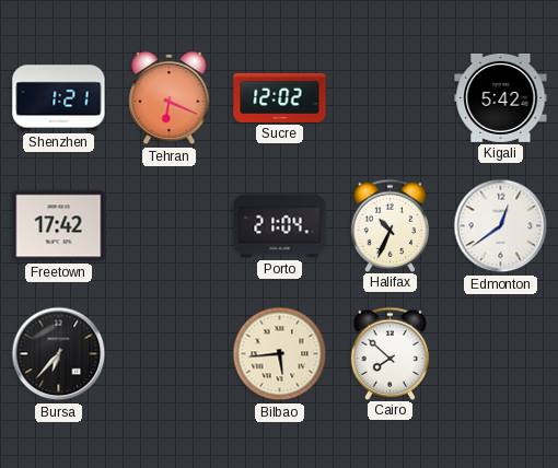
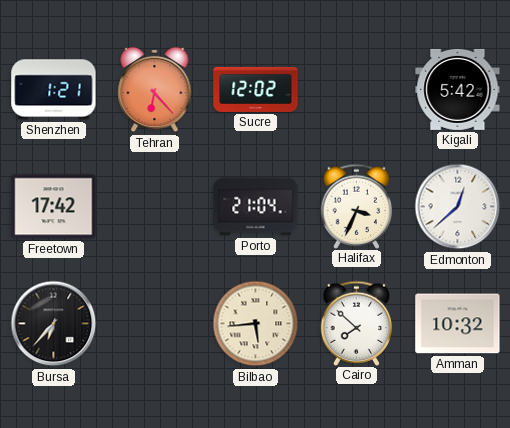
Tehran: 6:19 -> 6:23 (155, 90)
Halifax: 10:34 -> 3:34 (357, 206)
Edmonton: 12:39 -> 12:38 (458, 207)
Amman: none -> 10:32 (458, 324)
